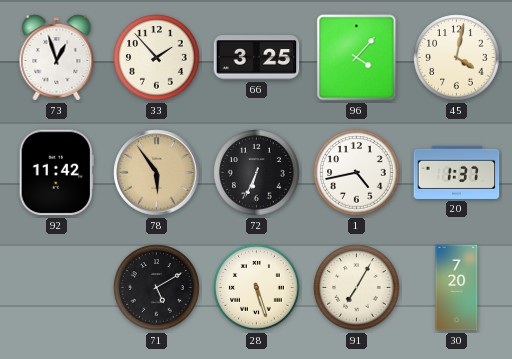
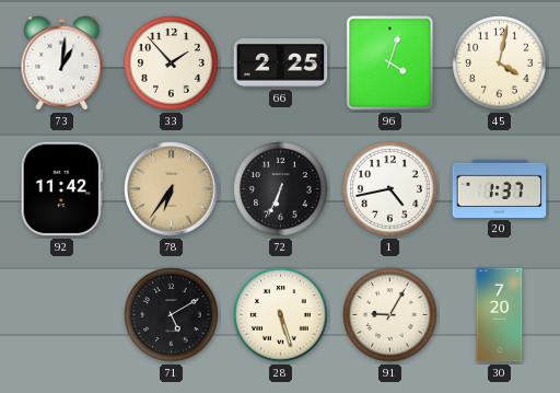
73: 12:57 -> 1:01 (62, 63)
66: 3:25 -> 2:25 (281, 63)
96: 4:07 -> 4:03 (390, 63)
78: 5:54 -> 6:36 (172, 189)
91: 7:05 -> 9:05 (390, 315)
